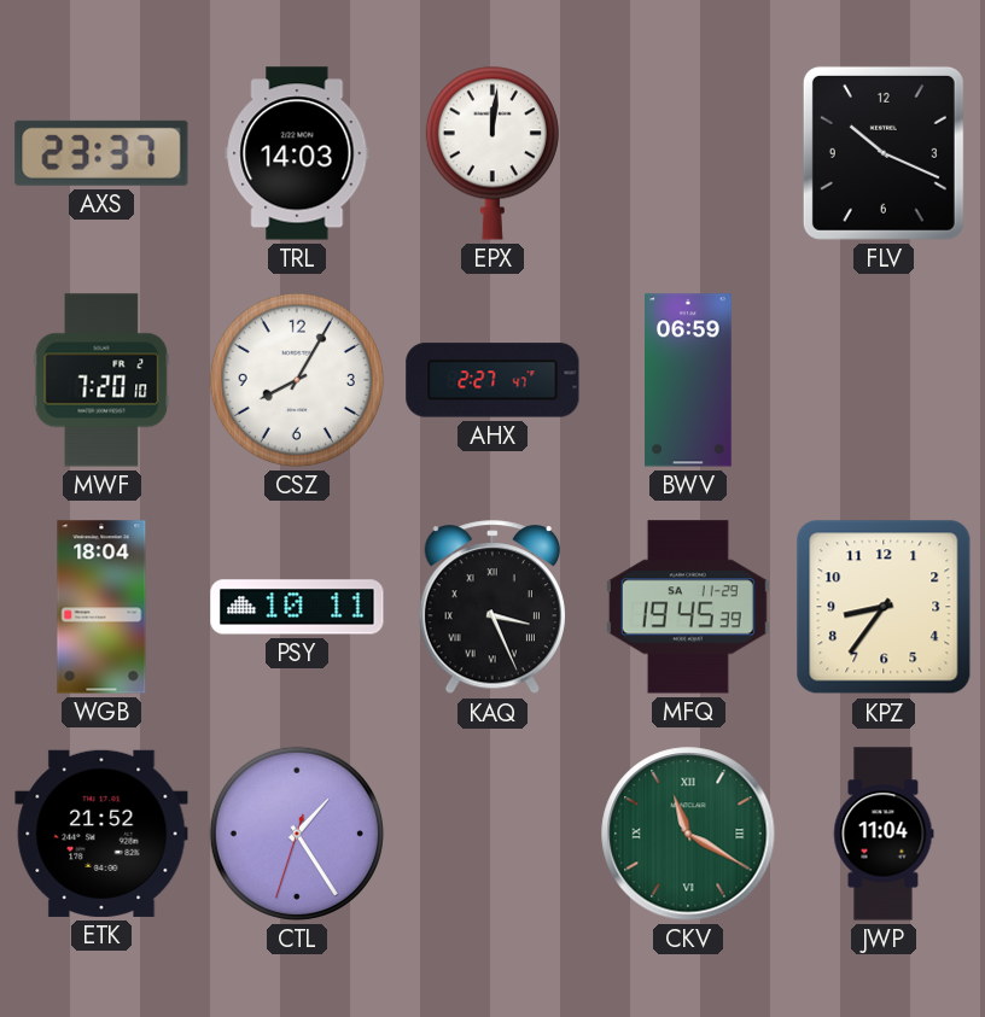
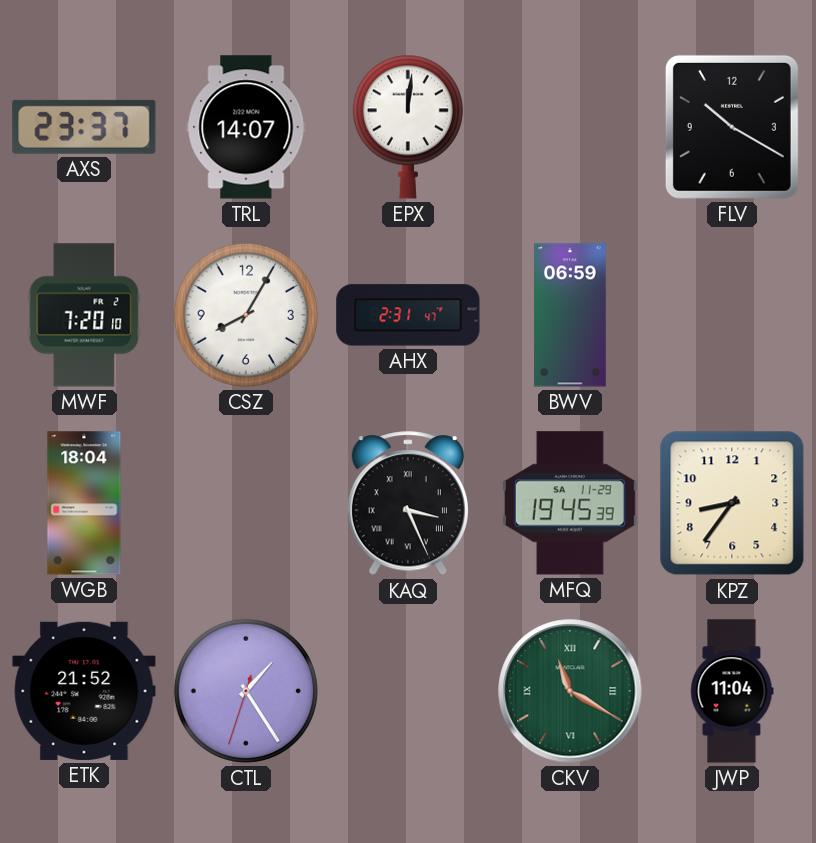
TRL: 14:03 -> 14:07 (246, 127)
FLV: 10:19 -> 10:20 (732, 127)
AHX: 2:27 -> 2:31 (408, 315)
PSY: 10:11 -> none (297, 607)
